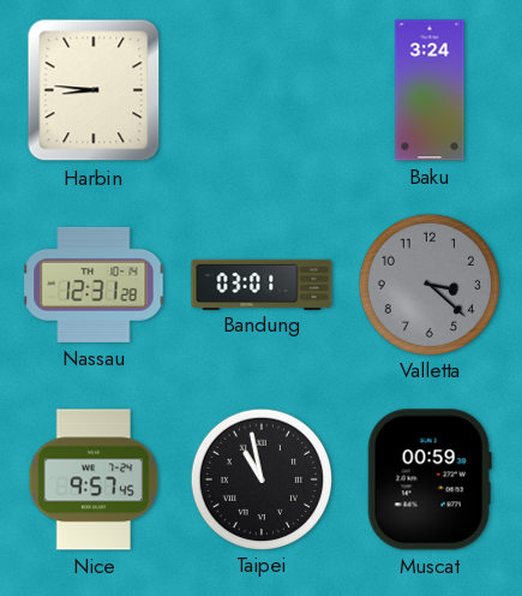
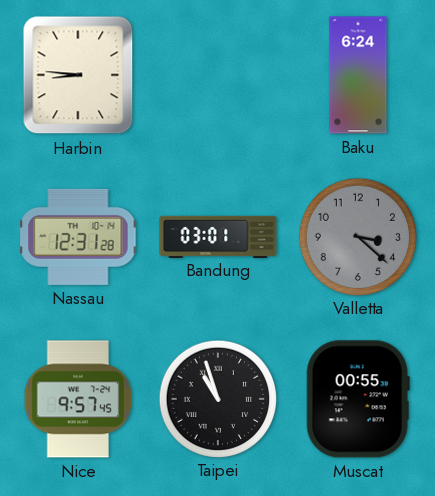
Baku: 3:24 -> 6:24 (358, 75)
Taipei: 10:58 -> 10:57 (217, 398)
Muscat: 00:59 -> 00:55 (358, 399)
